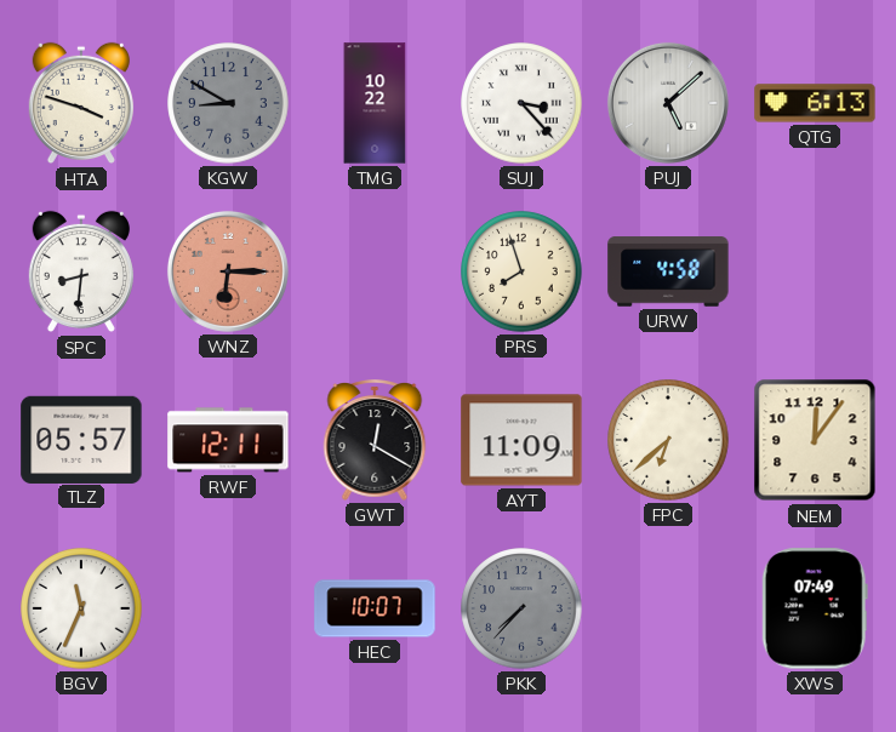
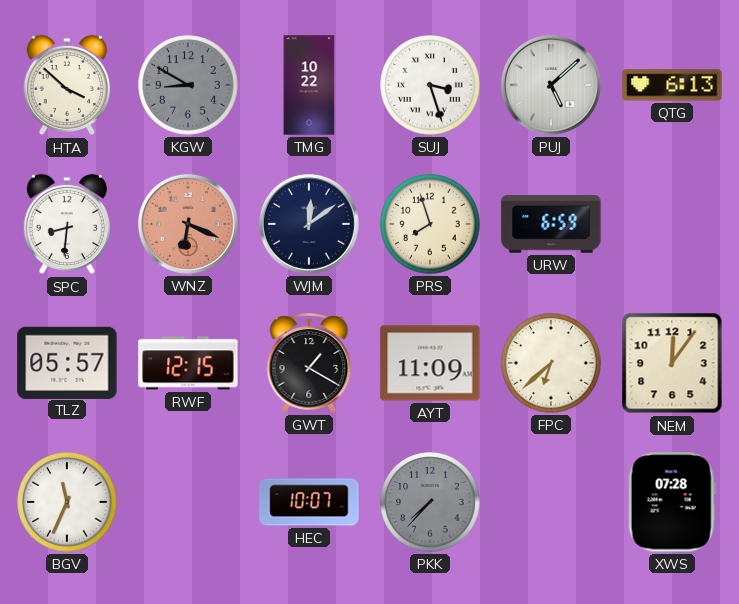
HTA: 3:48 -> 3:52 (67, 85)
SUJ: 3:23 -> 3:27 (430, 85)
WNZ: 6:15 -> 6:19 (188, 224)
WJM: none -> 12:09 (309, 224)
URW: 4:58 -> 6:59 (551, 224)
RWF: 12:11 -> 12:15 (188, 363)
GWT: 12:20 -> 1:20 (309, 363)
XWS: 07:49 -> 07:28 (672, 502)
